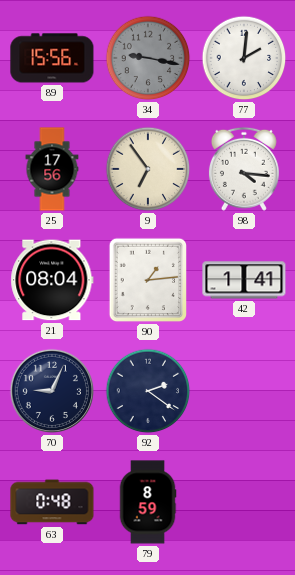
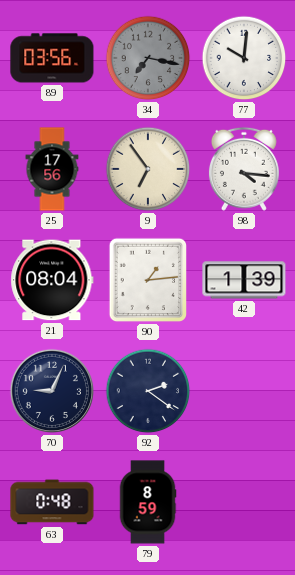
89: 15:56 -> 03:56 (52, 58)
34: 9:17 -> 7:17 (148, 58)
77: 2:01 -> 10:01 (244, 58)
42: 1:41 -> 1:39 (244, 280)
